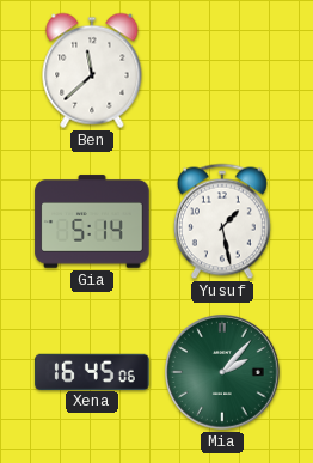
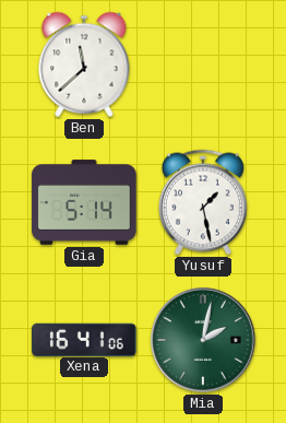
Xena: 16:45 -> 16:41 (84, 339)
Mia: 2:07 -> 2:02 (204, 341)
